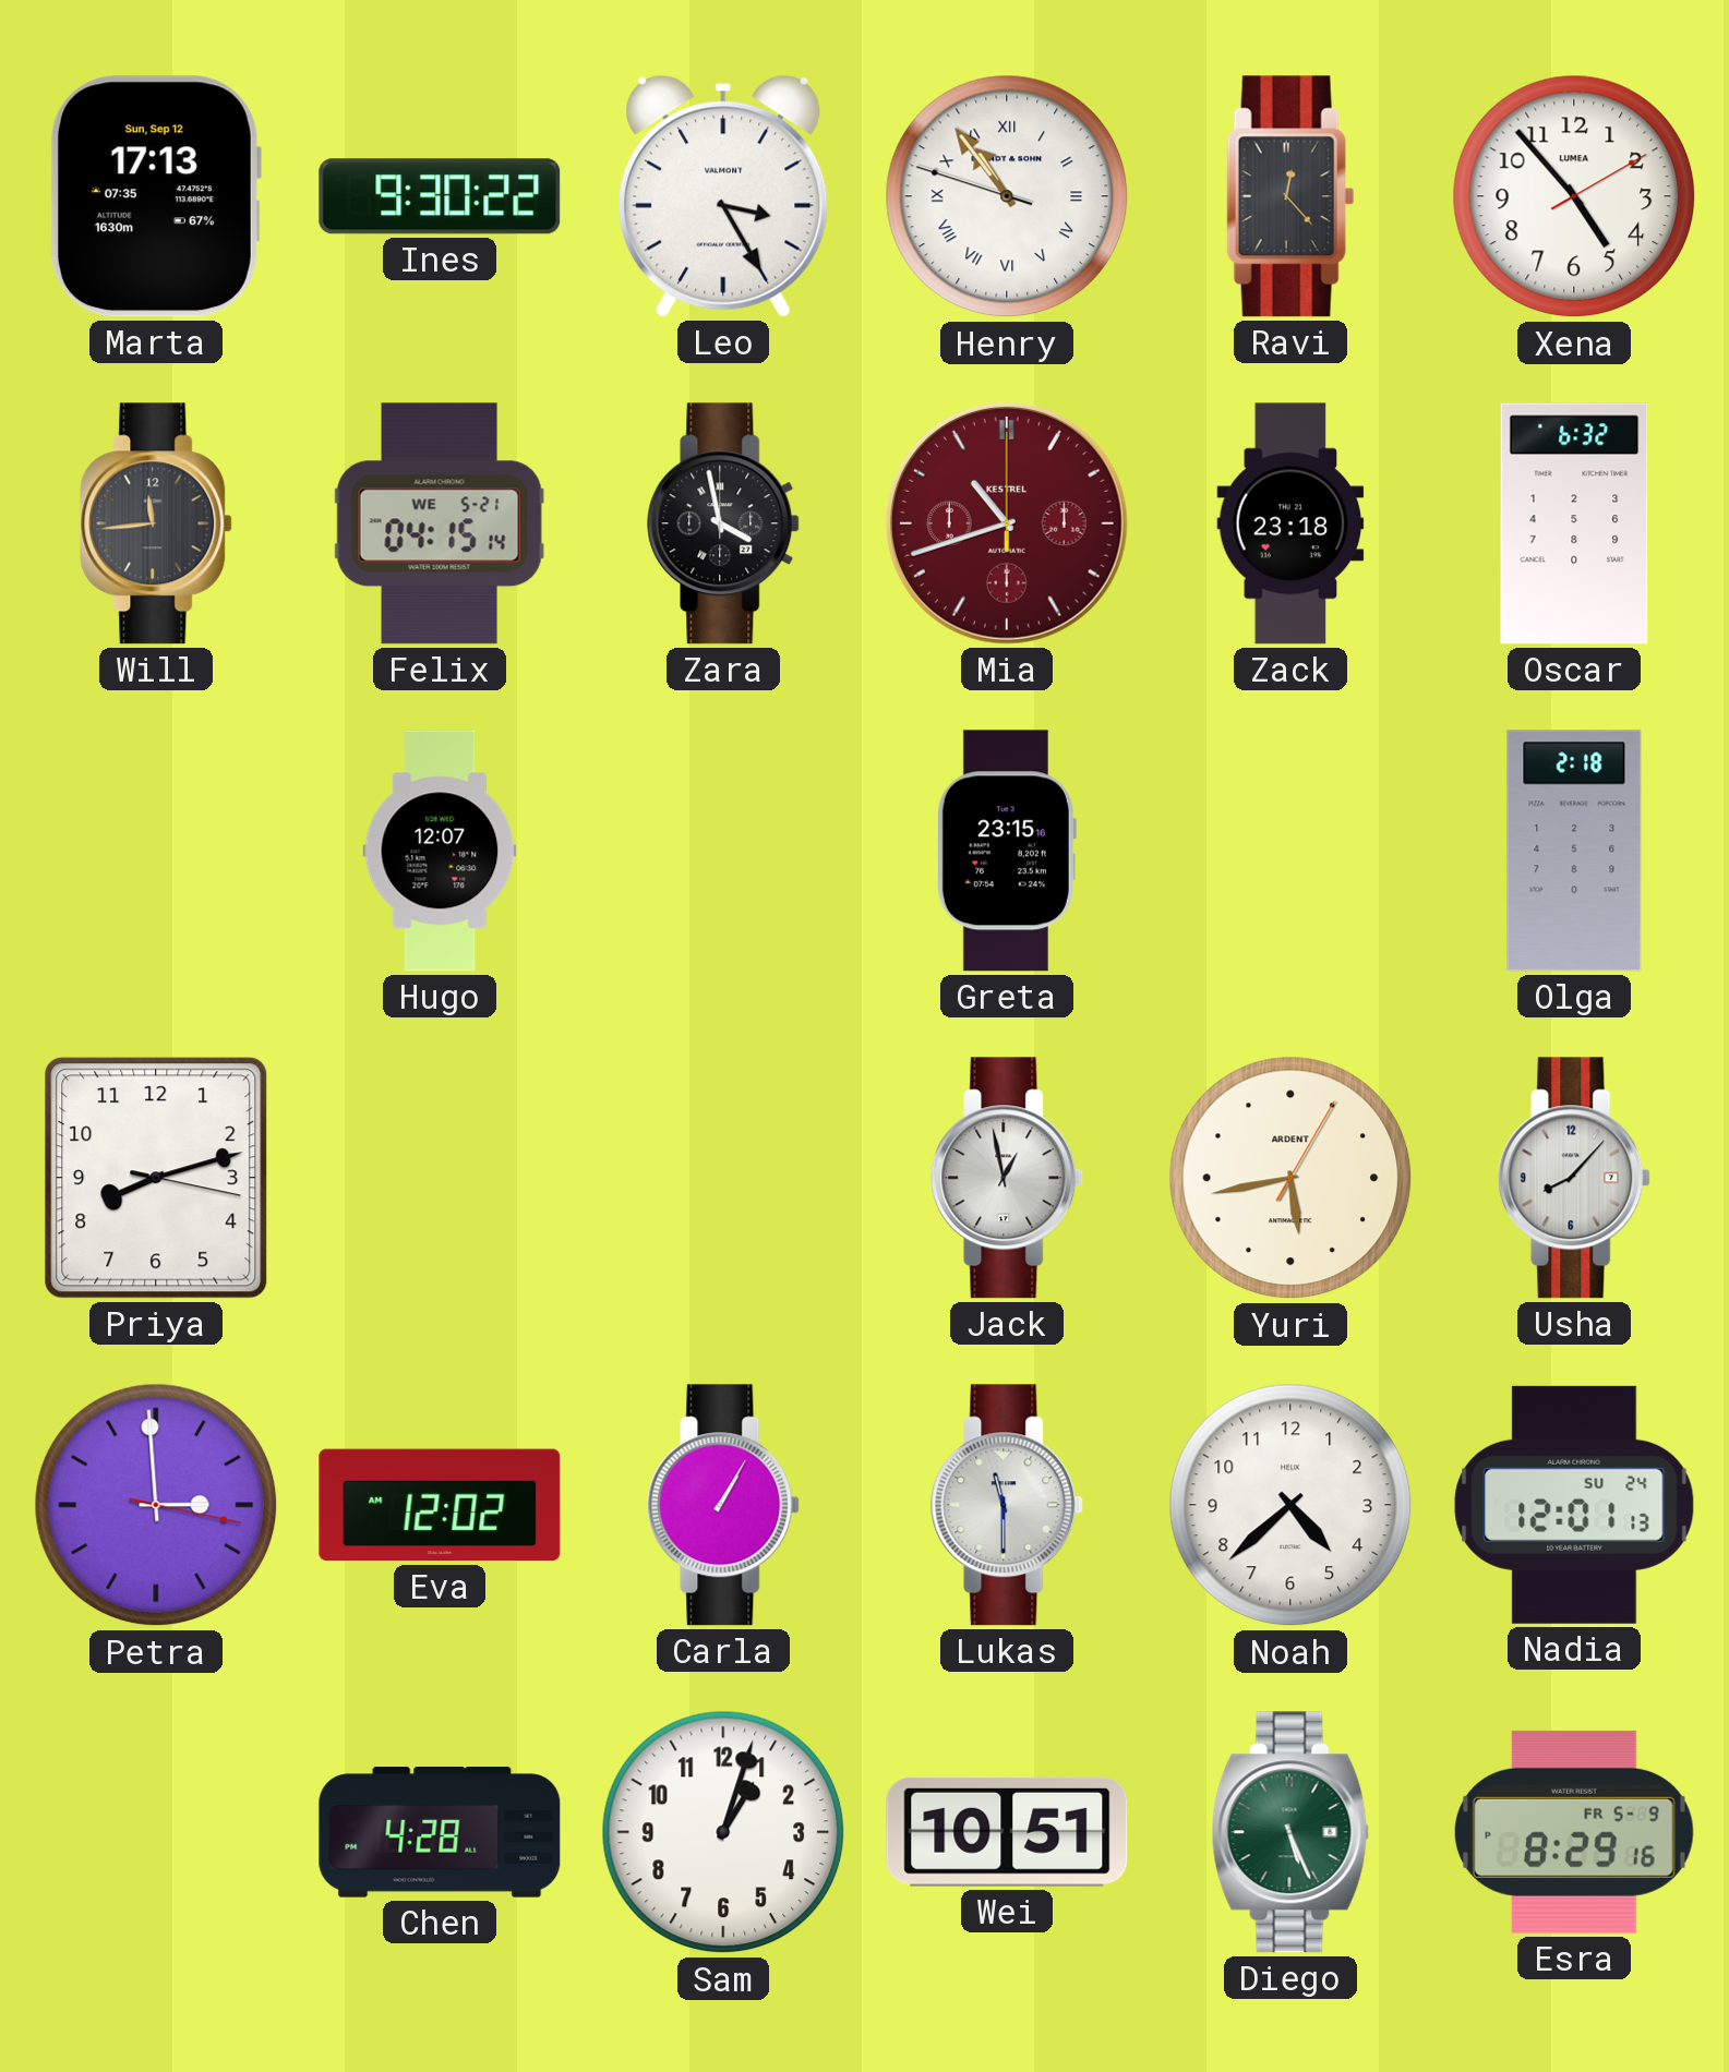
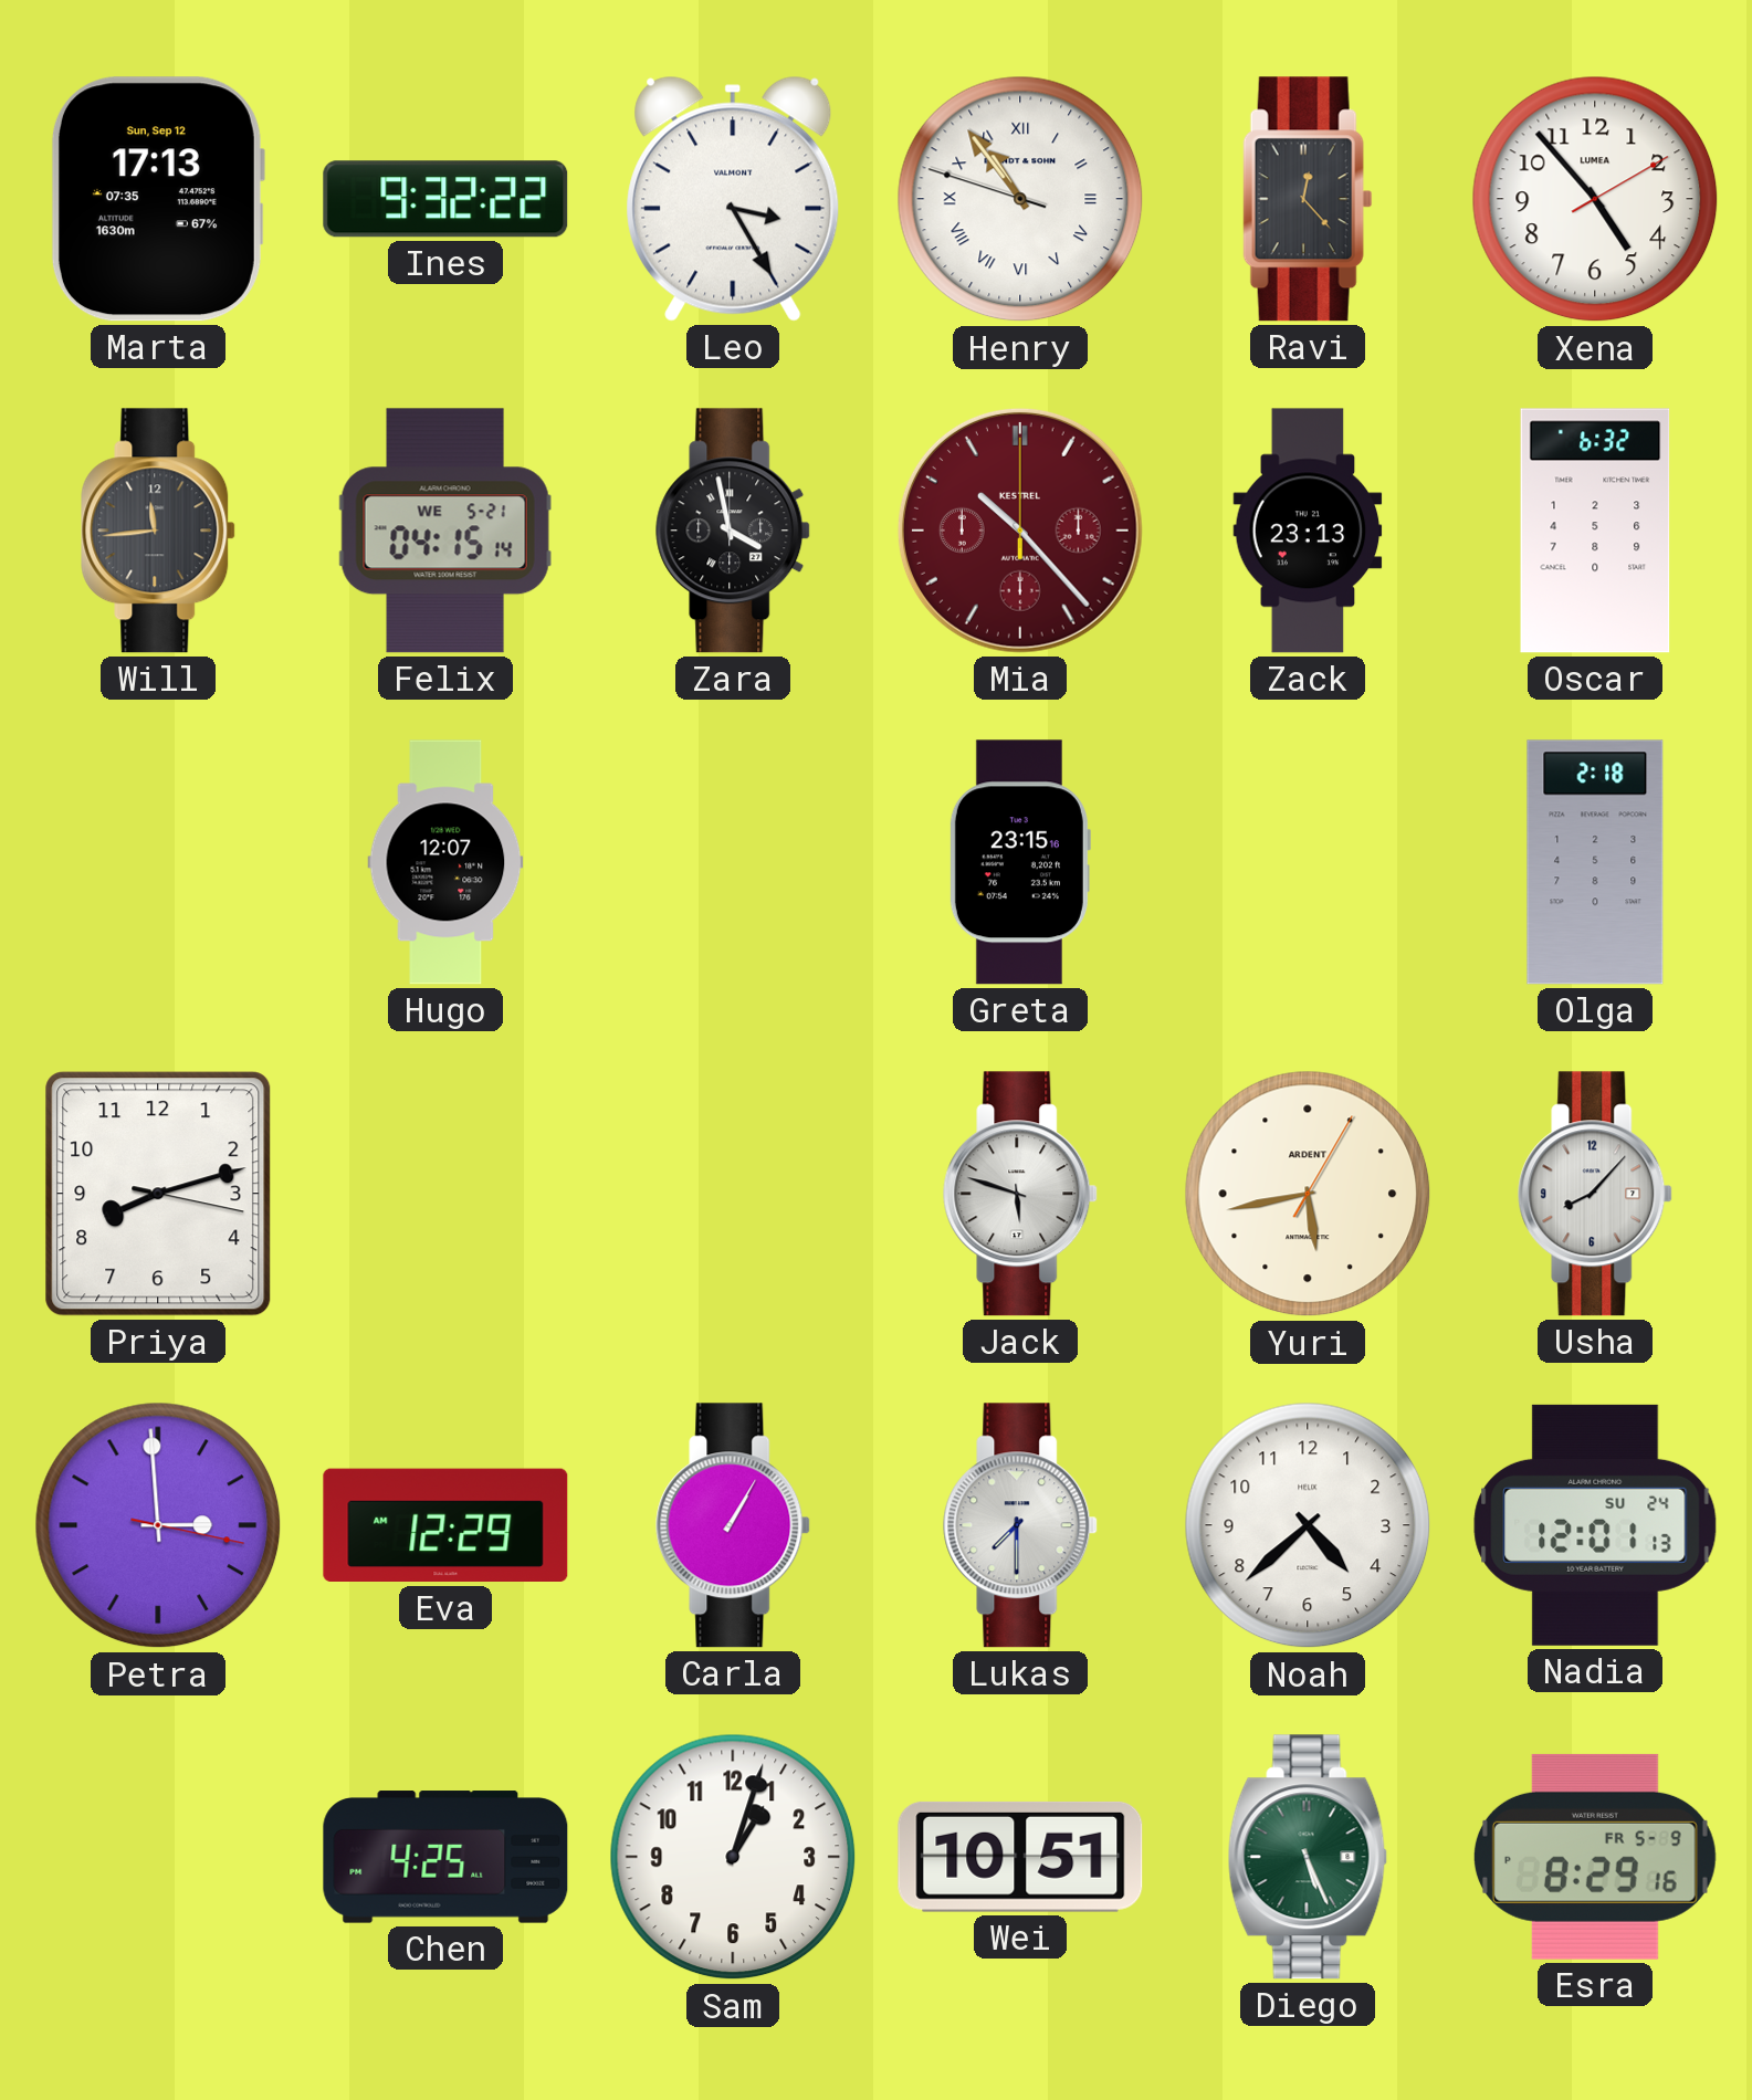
Ines: 9:30 -> 9:32 (445, 199)
Mia: 10:42 -> 10:23 (1020, 531)
Zack: 23:18 -> 23:13 (1308, 531)
Jack: 12:58 -> 5:48 (1021, 1194)
Eva: 12:02 -> 12:29 (445, 1525)
Lukas: 11:30 -> 7:30 (1021, 1525)
Chen: 4:28 -> 4:25 (445, 1857)
